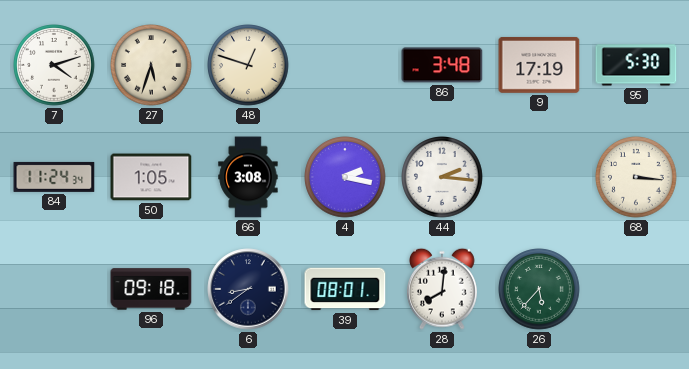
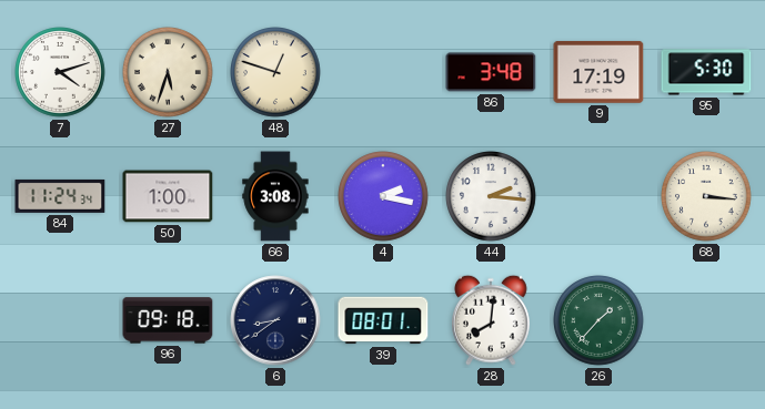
50: 1:05 -> 1:00 (168, 196)
26: 5:37 -> 1:37 (598, 320)
